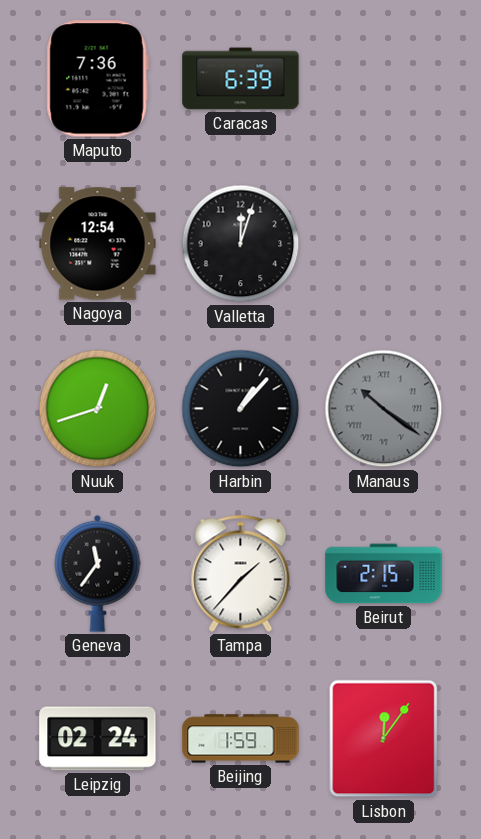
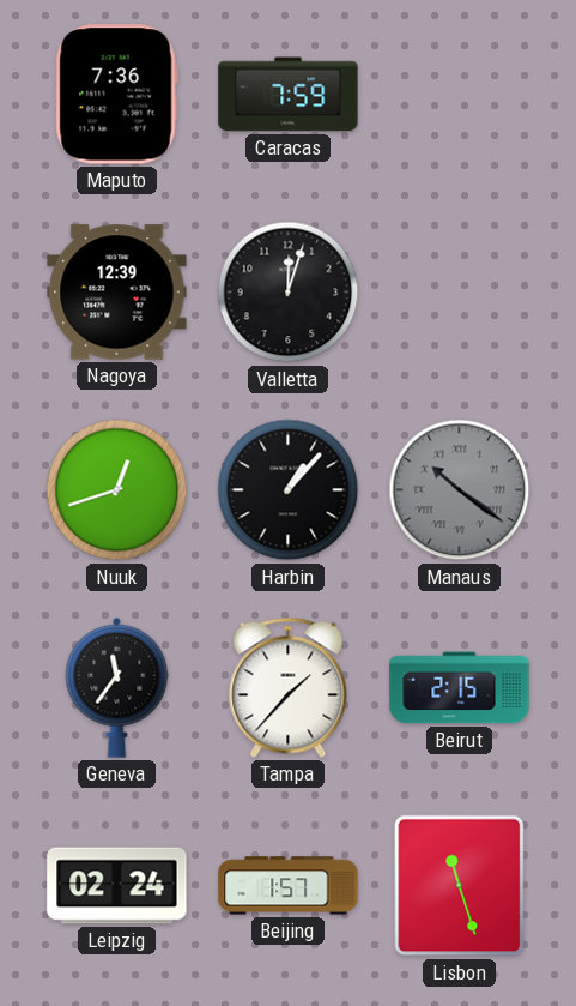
Caracas: 6:39 -> 7:59 (289, 95)
Nagoya: 12:54 -> 12:39 (117, 293)
Beijing: 1:59 -> 1:57 (289, 886)
Lisbon: 12:06 -> 11:27 (460, 886)
